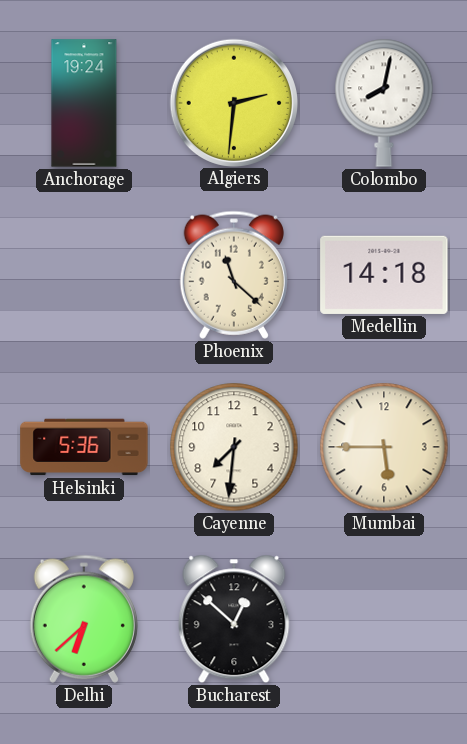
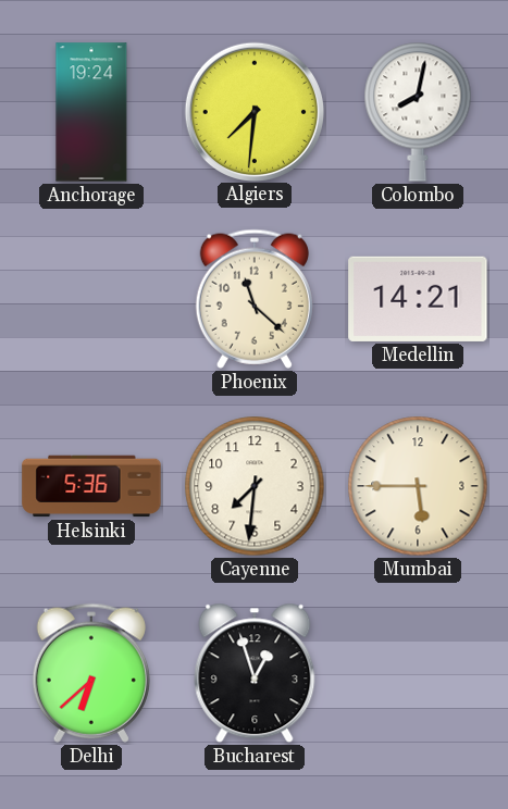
Algiers: 2:31 -> 7:31 (253, 111)
Medellin: 14:18 -> 14:21 (418, 299)
Bucharest: 12:52 -> 12:57 (255, 673)
